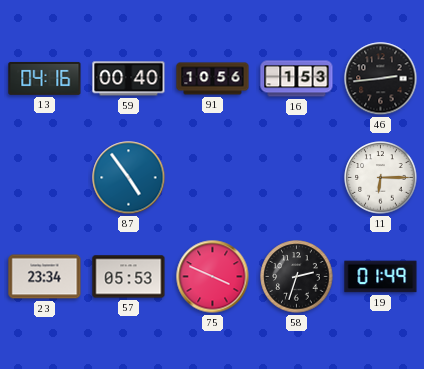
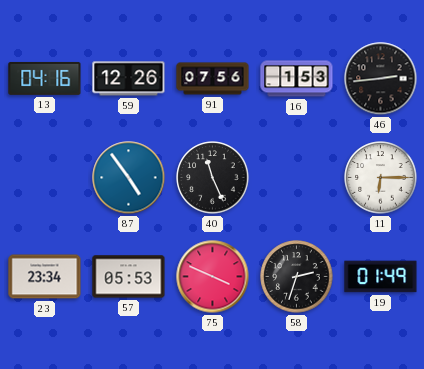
59: 00:40 -> 12:26 (129, 79)
91: 10:56 -> 07:56 (213, 79)
40: none -> 11:26 (213, 178)
